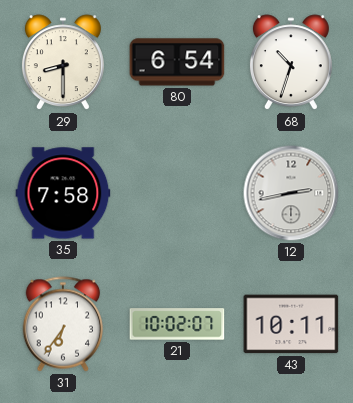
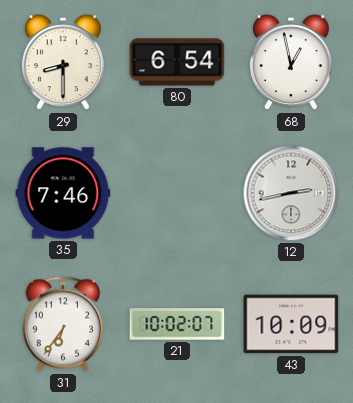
68: 10:33 -> 12:58 (291, 63)
35: 7:58 -> 7:46 (63, 193)
43: 10:11 -> 10:09 (291, 324)
